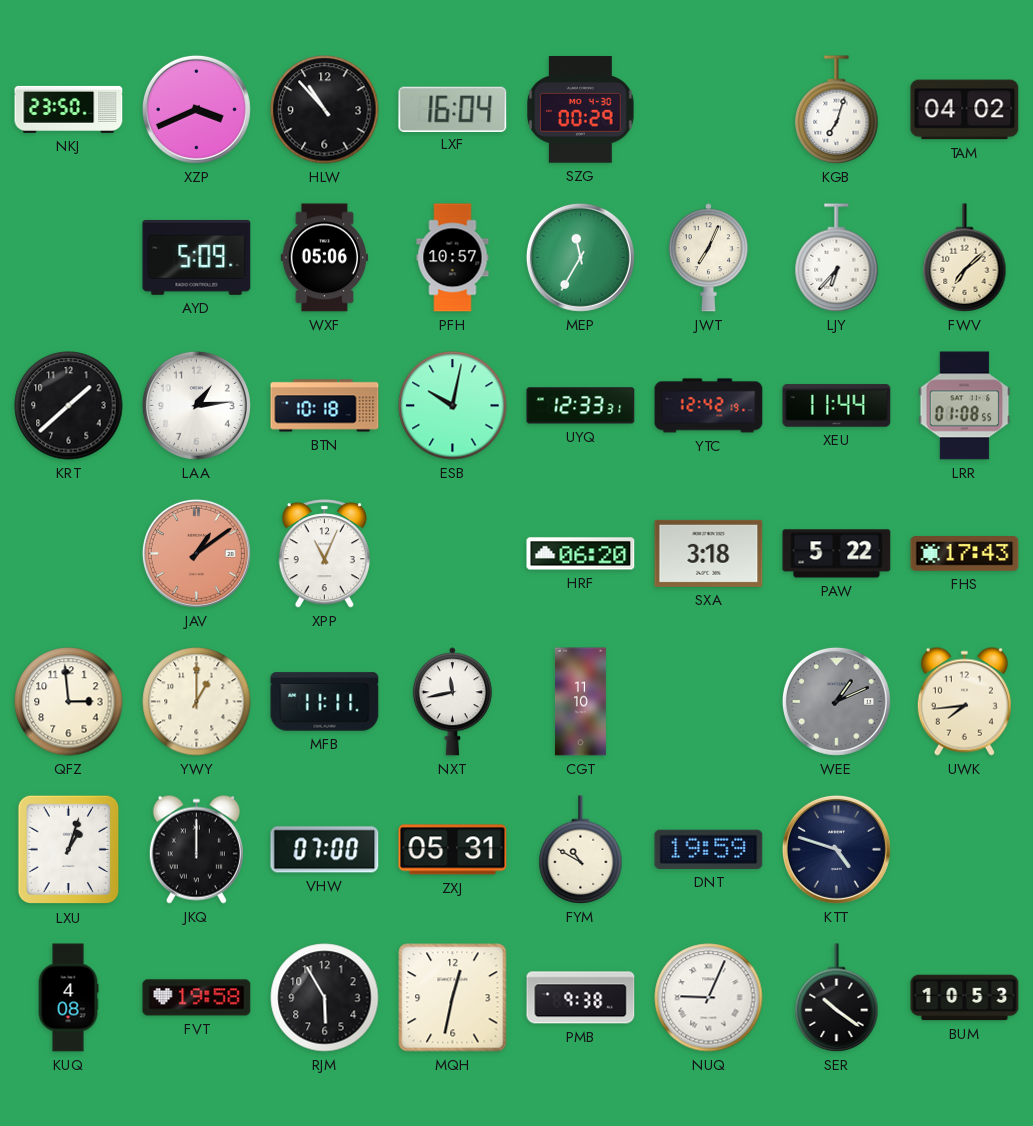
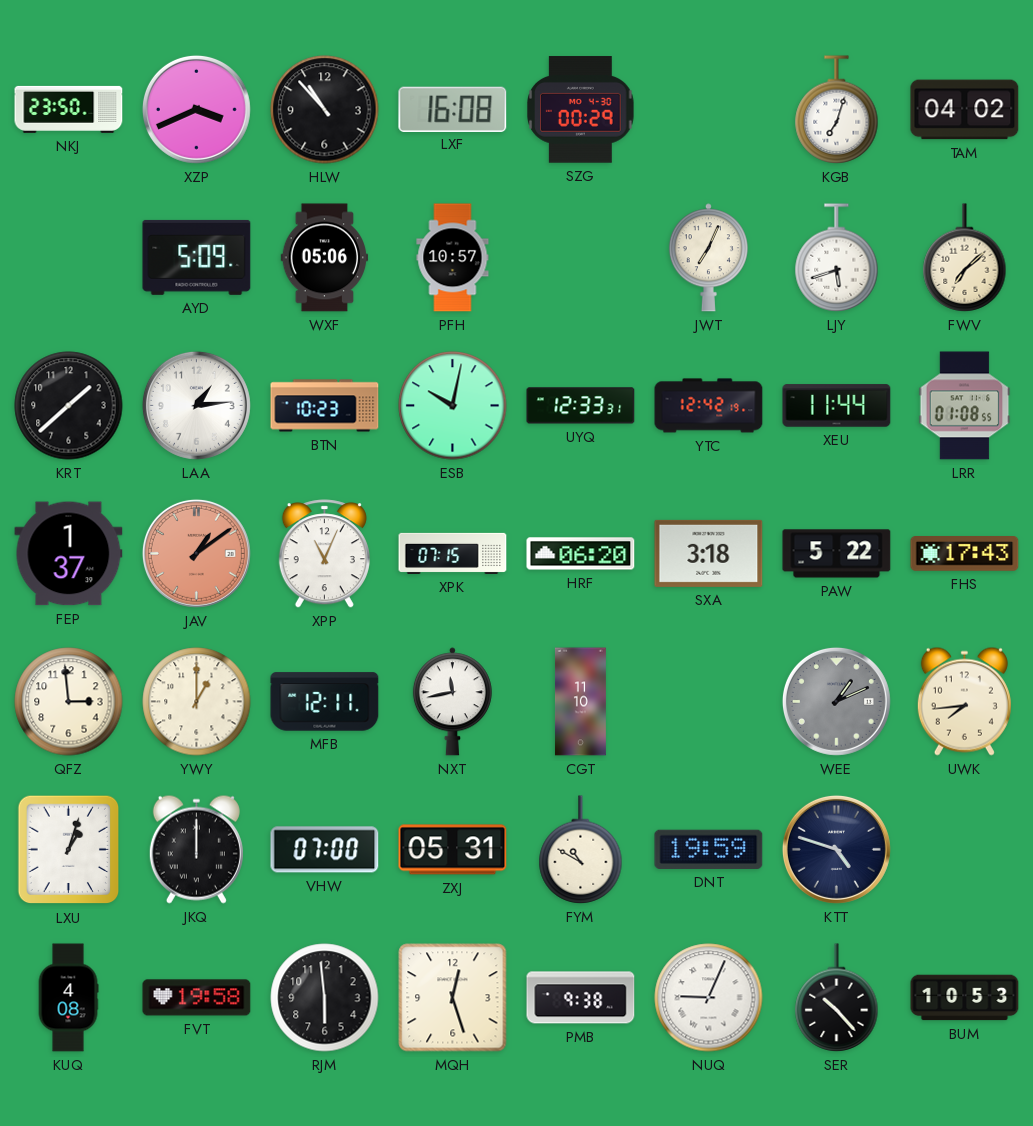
LXF: 16:04 -> 16:08 (453, 109)
MEP: 11:35 -> none (580, 257)
LJY: 6:37 -> 5:42 (837, 258)
BTN: 10:18 -> 10:23 (325, 406)
FEP: none -> 1:37 (69, 554)
XPK: none -> 07:15 (453, 553)
MFB: 11:11 -> 12:11 (325, 702)
RJM: 5:55 -> 5:59 (325, 998)
MQH: 12:32 -> 12:27 (453, 998)
SER: 10:21 -> 10:23 (837, 998)
